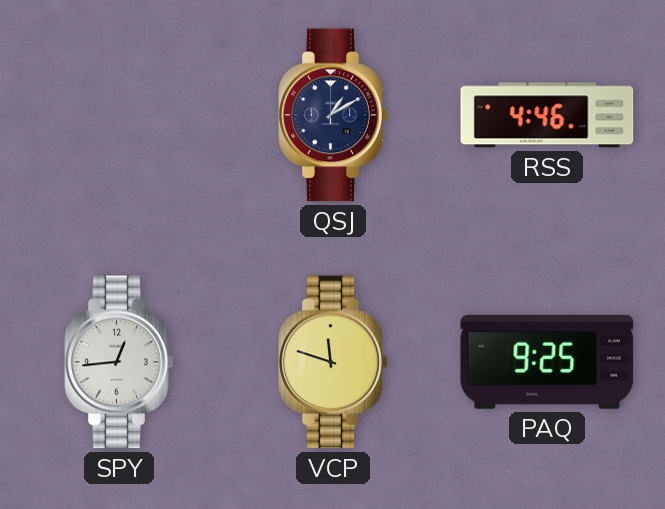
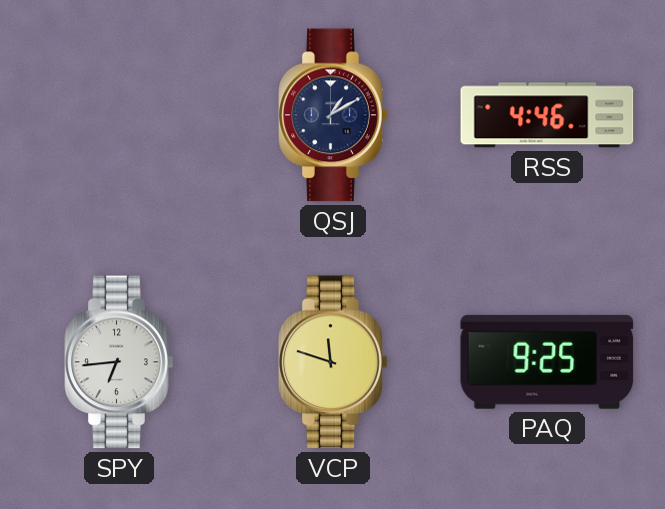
SPY: 12:44 -> 6:44 (119, 362)
